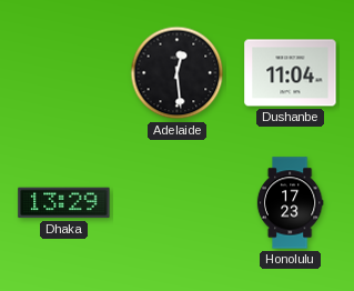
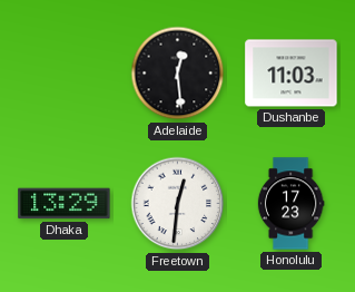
Dushanbe: 11:04 -> 11:03 (292, 74)
Freetown: none -> 12:31 (178, 204)
